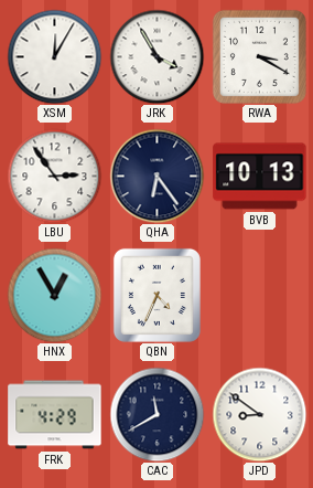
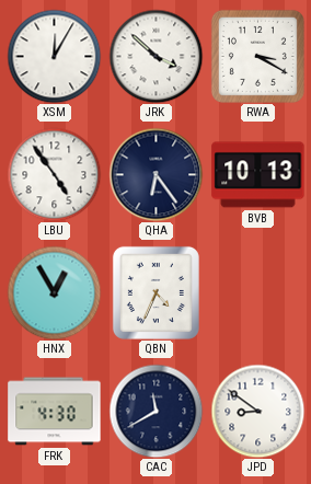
JRK: 3:55 -> 3:52 (155, 56)
LBU: 2:54 -> 4:54 (54, 174)
FRK: 4:29 -> 4:30 (55, 412)
